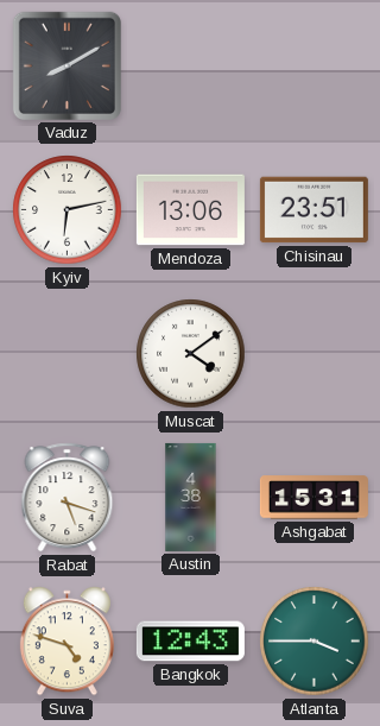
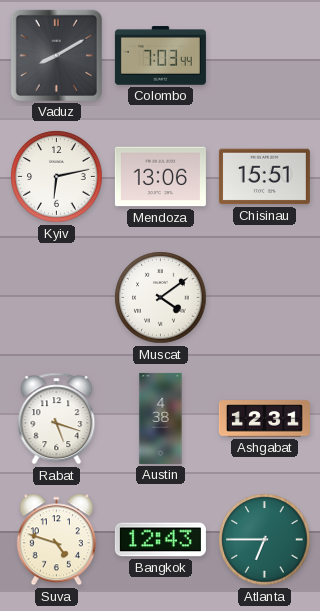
Colombo: none -> 7:03 (160, 56)
Chisinau: 23:51 -> 15:51 (264, 177)
Ashgabat: 15:31 -> 12:31 (264, 419)
Atlanta: 3:45 -> 6:45 (265, 540)
